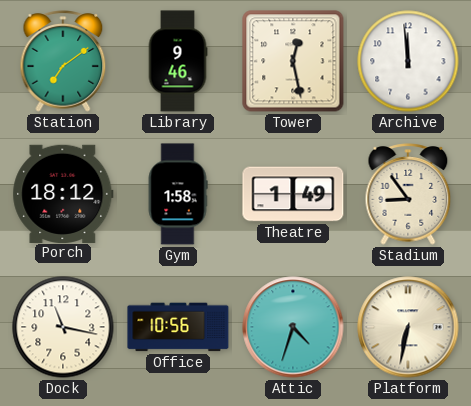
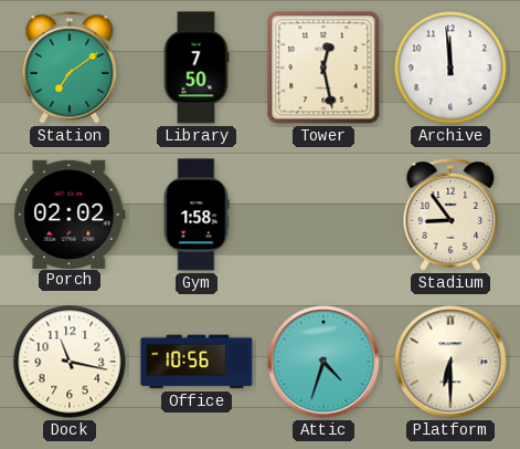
Library: 9:46 -> 7:50 (197, 67)
Porch: 18:12 -> 02:02 (70, 213)
Theatre: 1:49 -> none (293, 194)
Platform: 6:32 -> 6:30 (450, 362)
